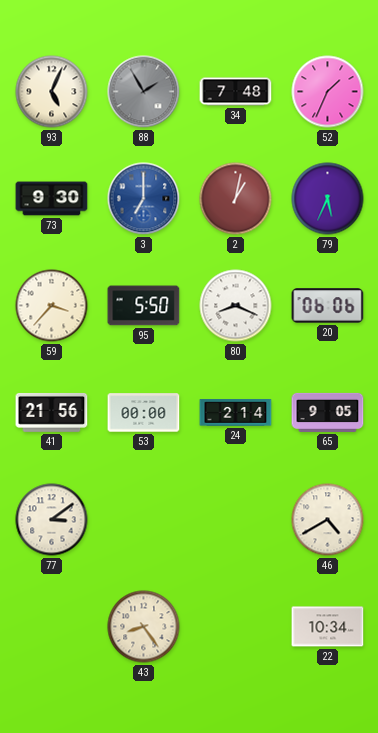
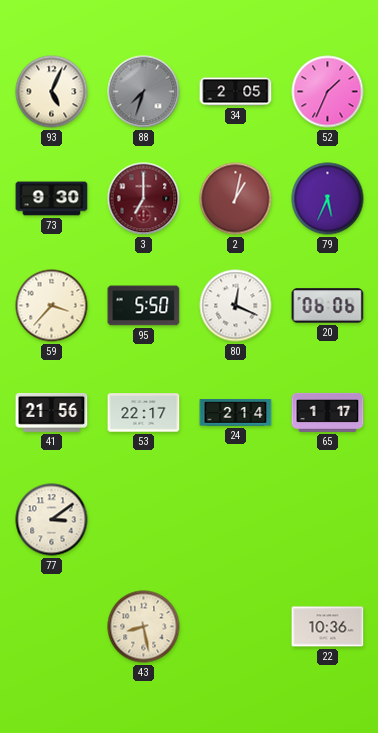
88: 1:55 -> 7:33 (144, 92)
34: 7:48 -> 2:05 (236, 92)
3 dial: blue -> burgundy (144, 199)
80: 8:19 -> 12:19 (236, 306)
53: 00:00 -> 22:17 (144, 413)
65: 9:05 -> 1:17 (328, 412)
46: 4:40 -> none (328, 520)
43: 8:24 -> 8:28 (144, 627)
22: 10:34 -> 10:36 (328, 627)
